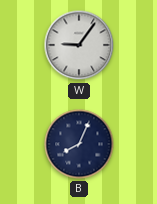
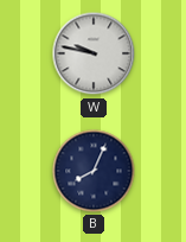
W: 9:06 -> 9:47 (94, 53)
